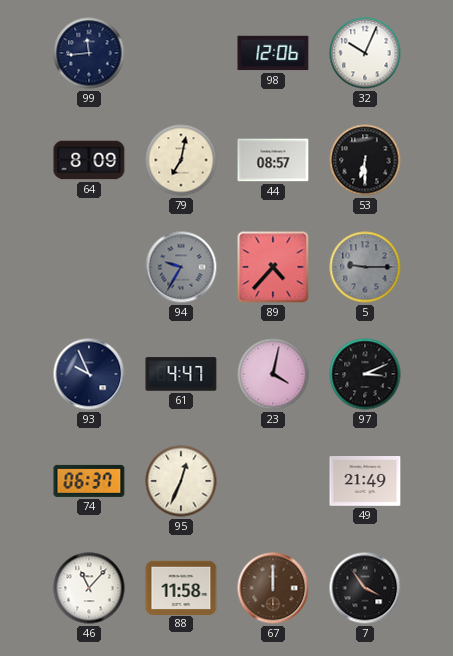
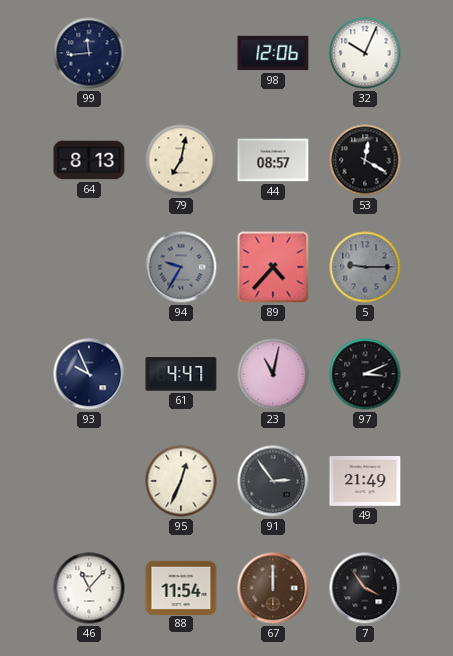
64: 8:09 -> 8:13 (89, 160)
53: 6:30 -> 12:20 (365, 160)
23: 4:02 -> 11:02 (273, 374)
74: 06:37 -> none (89, 481)
91: none -> 2:54 (273, 481)
88: 11:58 -> 11:54 (181, 587)
